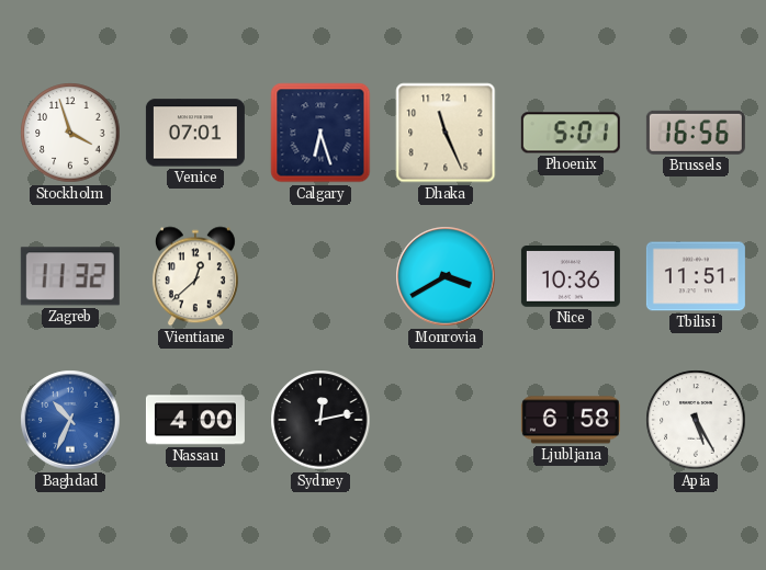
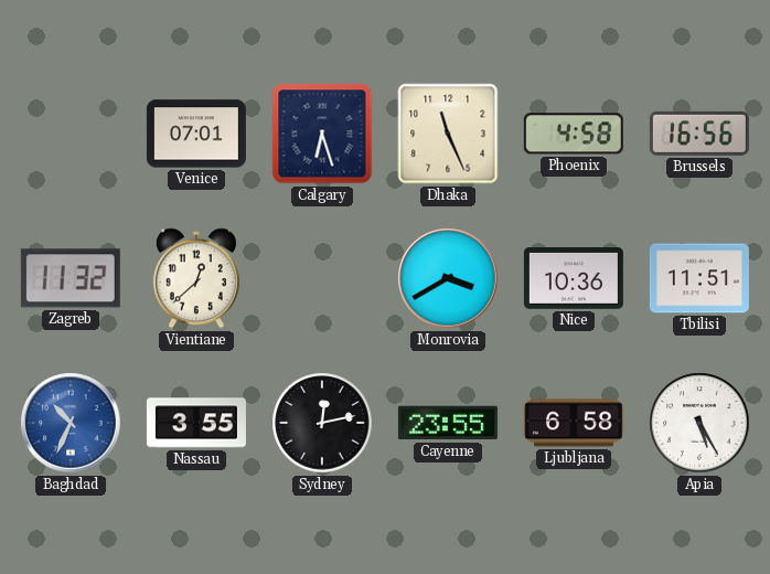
Stockholm: 3:57 -> none (70, 133)
Phoenix: 5:01 -> 4:58 (574, 134)
Nassau: 4:00 -> 3:55 (196, 423)
Cayenne: none -> 23:55 (448, 423)
